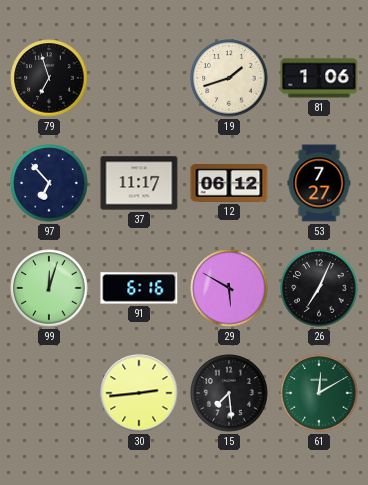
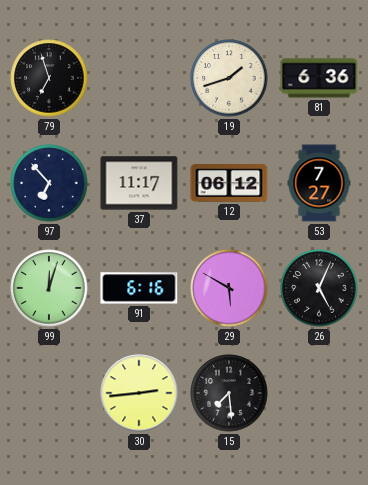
81: 1:06 -> 6:36 (319, 78)
26: 7:04 -> 5:04 (319, 288)
61: 12:10 -> none (319, 393)
